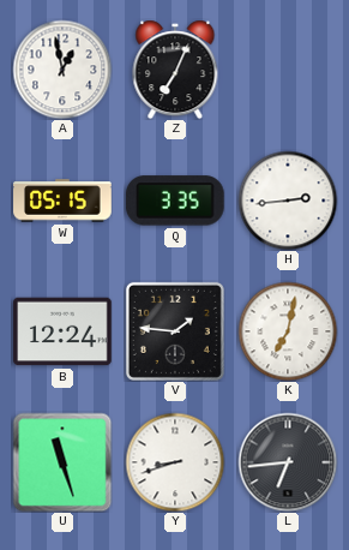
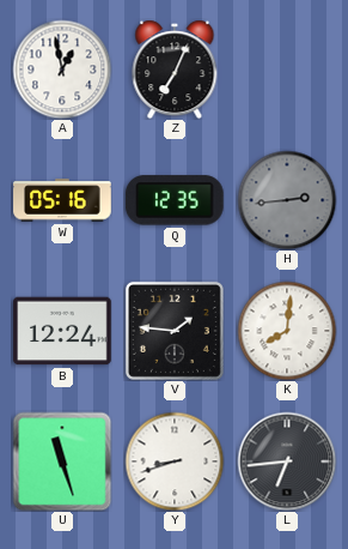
W: 05:15 -> 05:16 (62, 200)
Q: 3:35 -> 12:35 (175, 200)
H dial: white -> grey (287, 200)
K: 7:02 -> 8:01 (287, 331)
